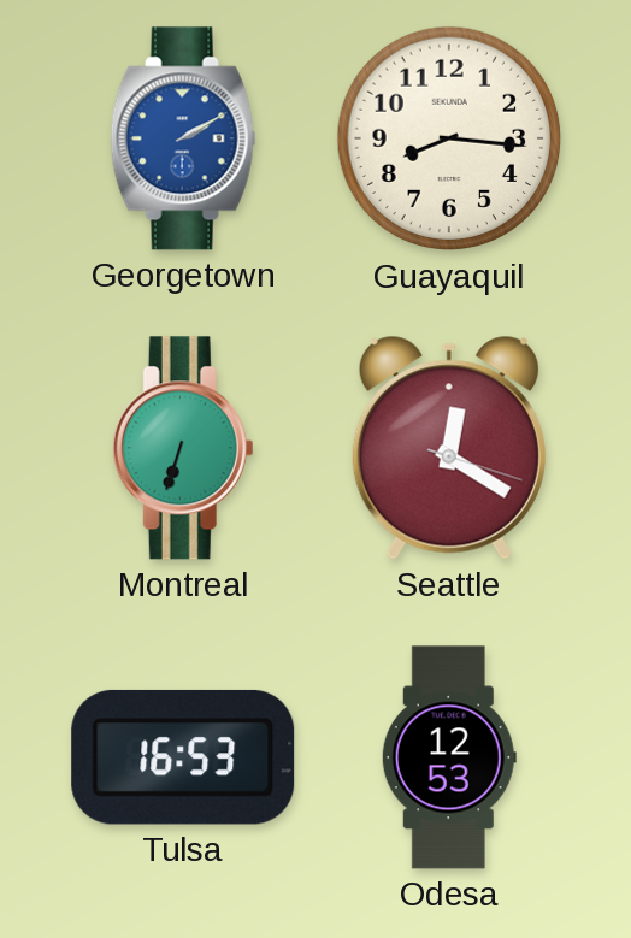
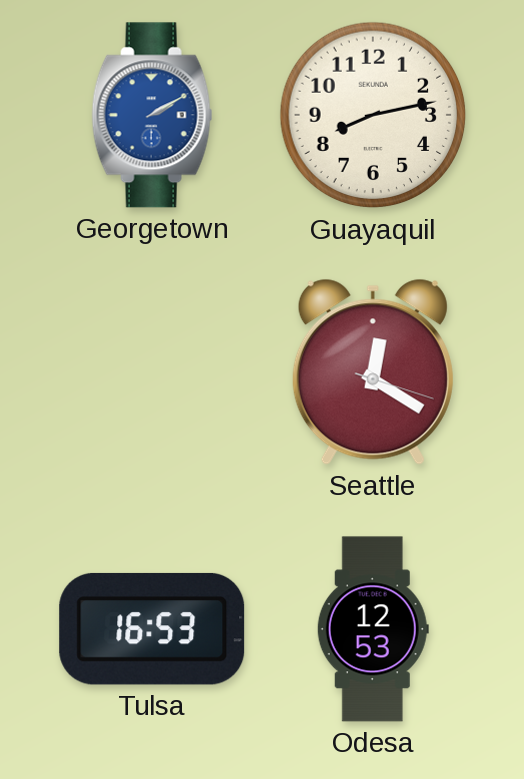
Guayaquil: 8:16 -> 8:13 (373, 115)
Montreal: 6:33 -> none (183, 448)
